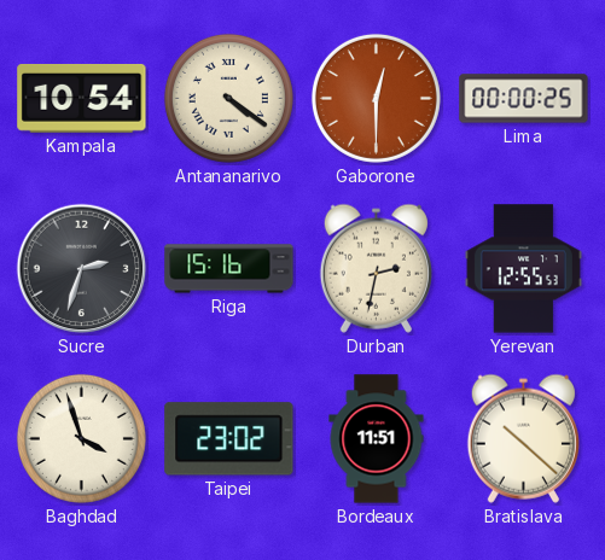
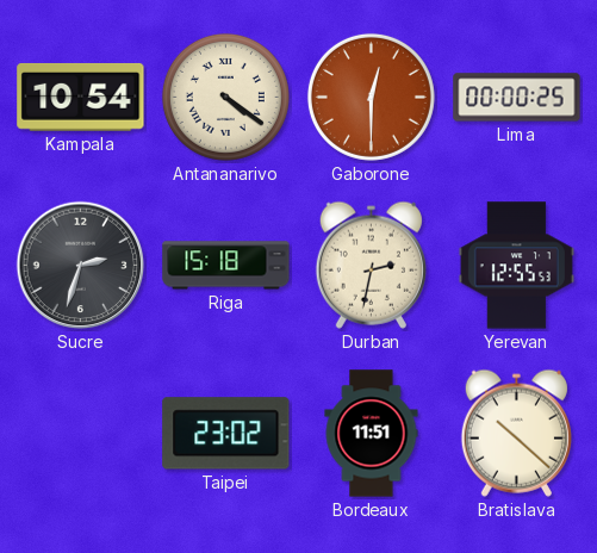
Riga: 15:16 -> 15:18 (226, 266)
Baghdad: 3:57 -> none (81, 438)
